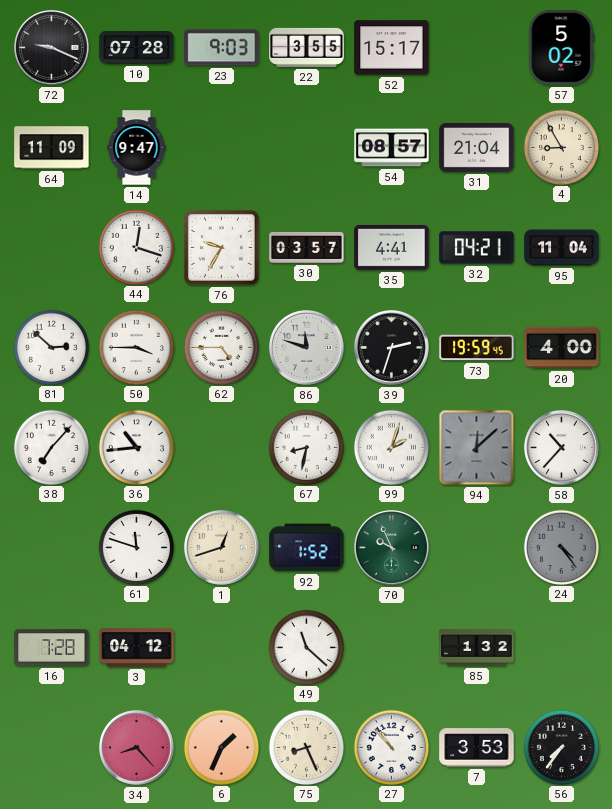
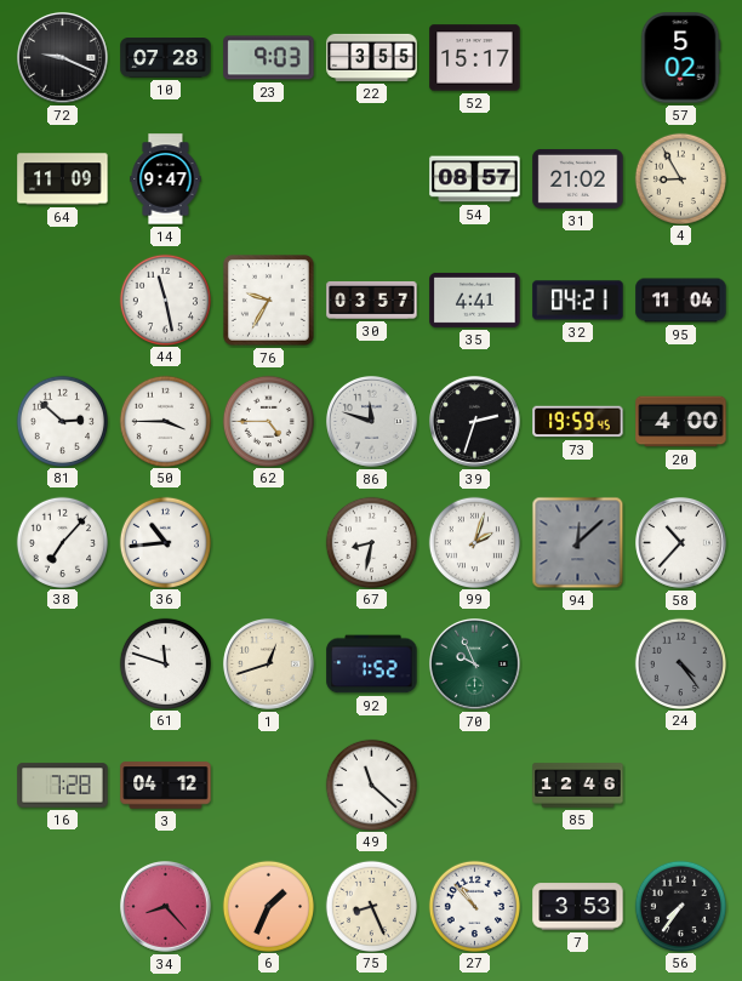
31: 21:04 -> 21:02 (578, 178)
44: 12:18 -> 11:28 (165, 300)
85: 1:32 -> 12:46 (578, 786)
